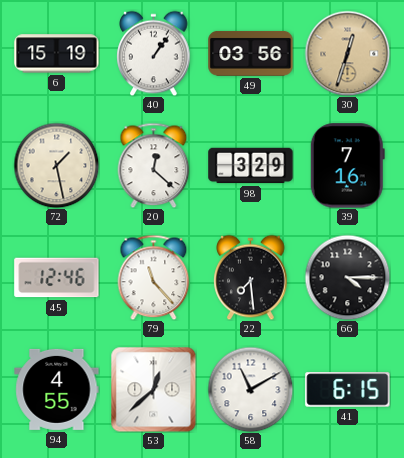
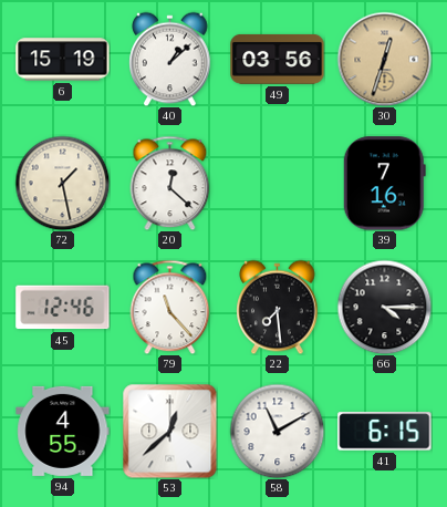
40: 1:06 -> 1:08 (170, 59)
98: 3:29 -> none (251, 166)
